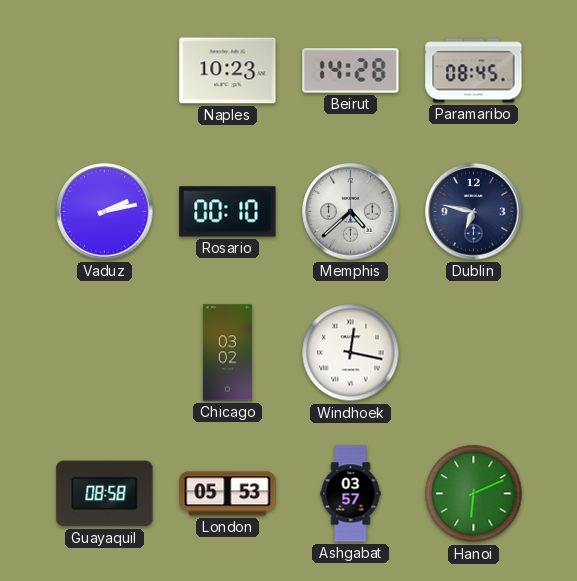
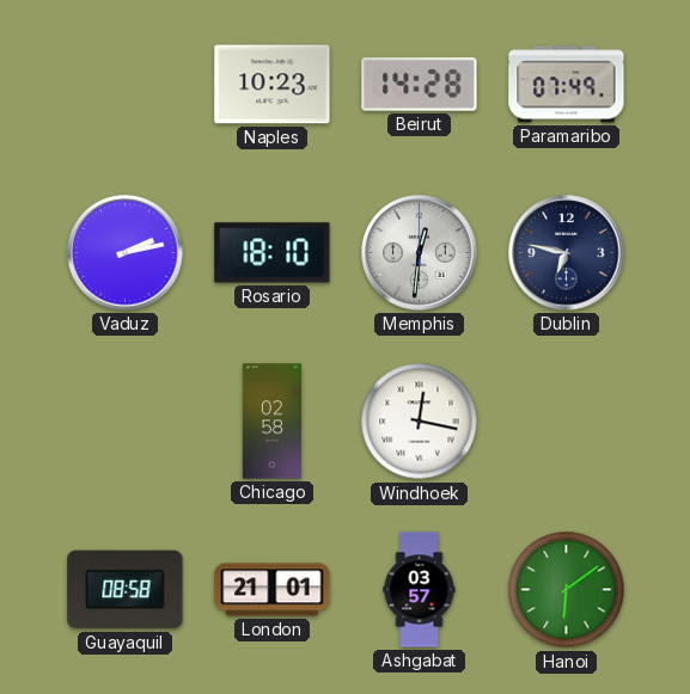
Paramaribo: 08:45 -> 07:49 (567, 85)
Rosario: 00:10 -> 18:10 (273, 253)
Memphis: 4:38 -> 12:31 (420, 253)
Chicago: 03:02 -> 02:58 (271, 422)
London: 05:53 -> 21:01 (273, 590)
Hanoi: 6:11 -> 6:09 (567, 590)
